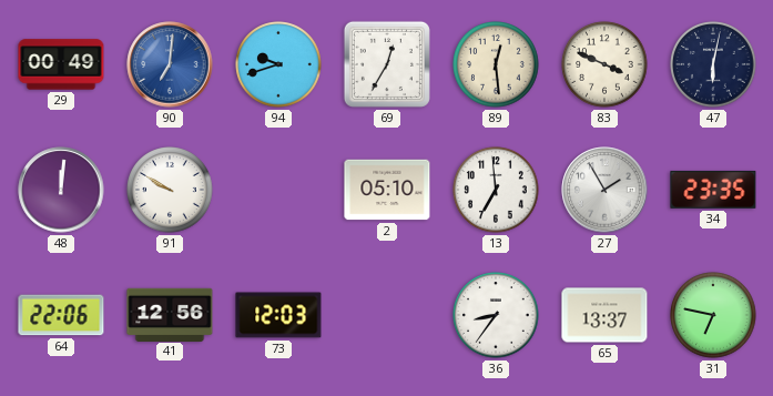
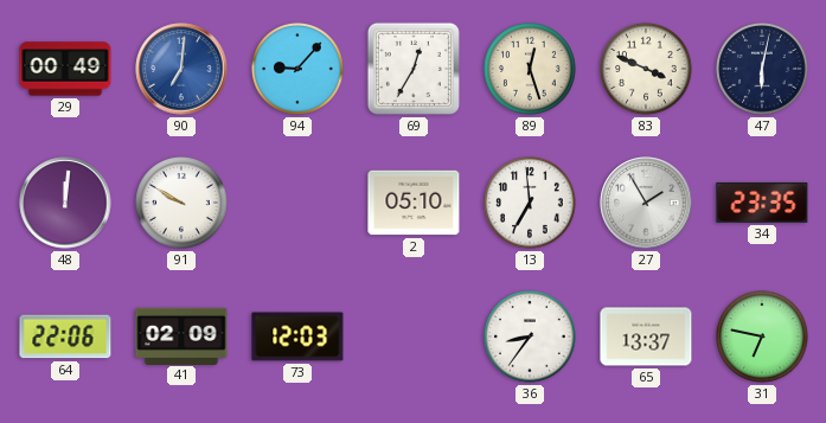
94: 9:42 -> 9:07 (297, 69)
89: 12:29 -> 12:27 (530, 69)
41: 12:56 -> 02:09 (181, 335)
